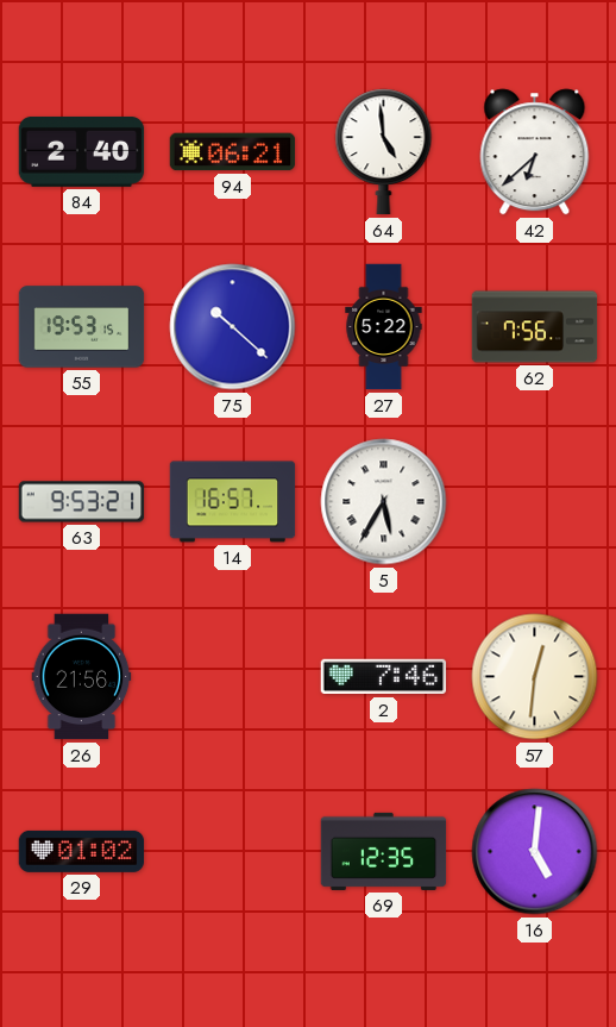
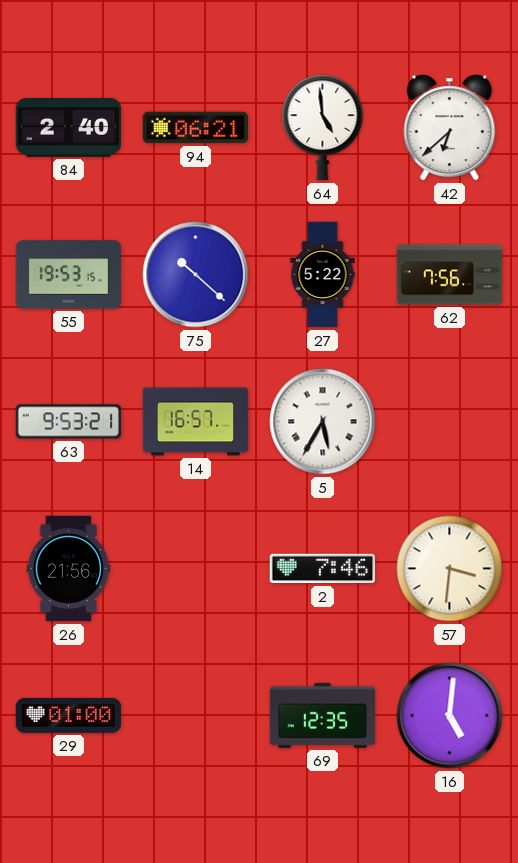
57: 12:31 -> 3:31 (450, 569)
29: 01:02 -> 01:00 (69, 715)
